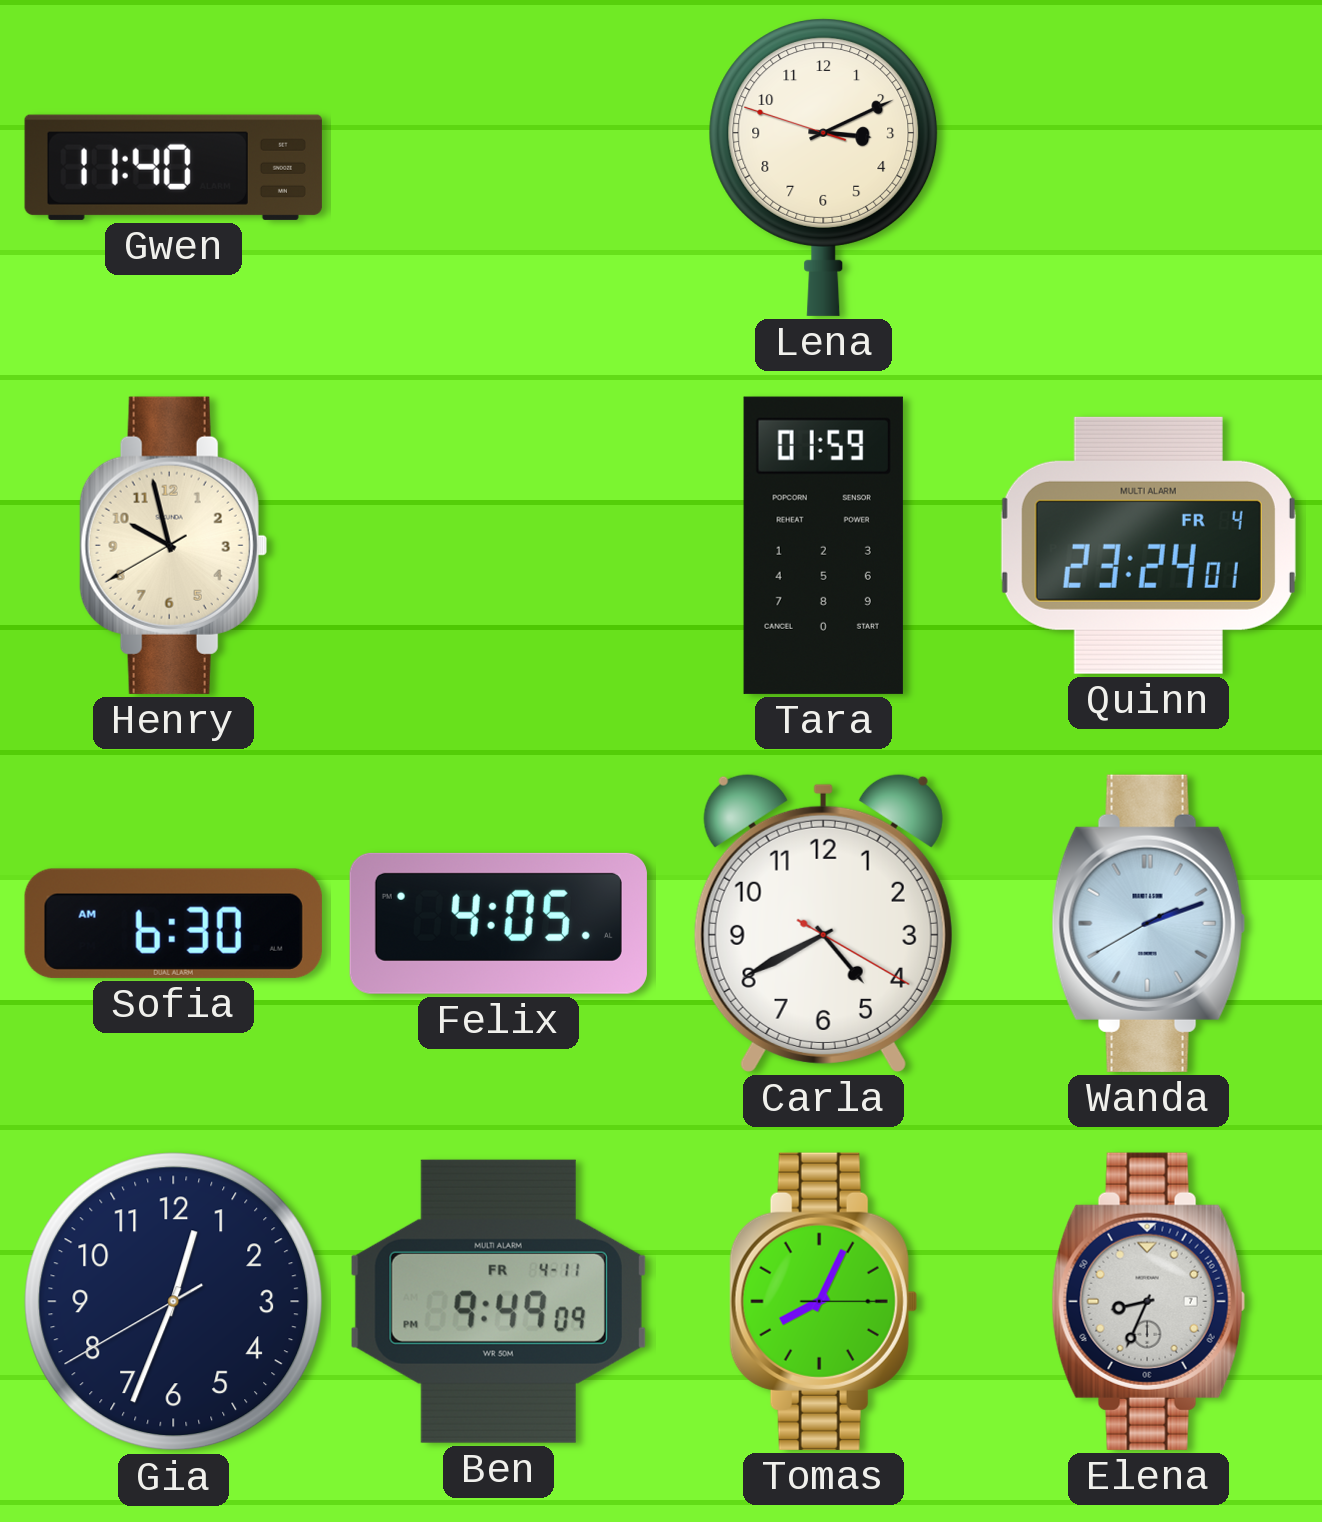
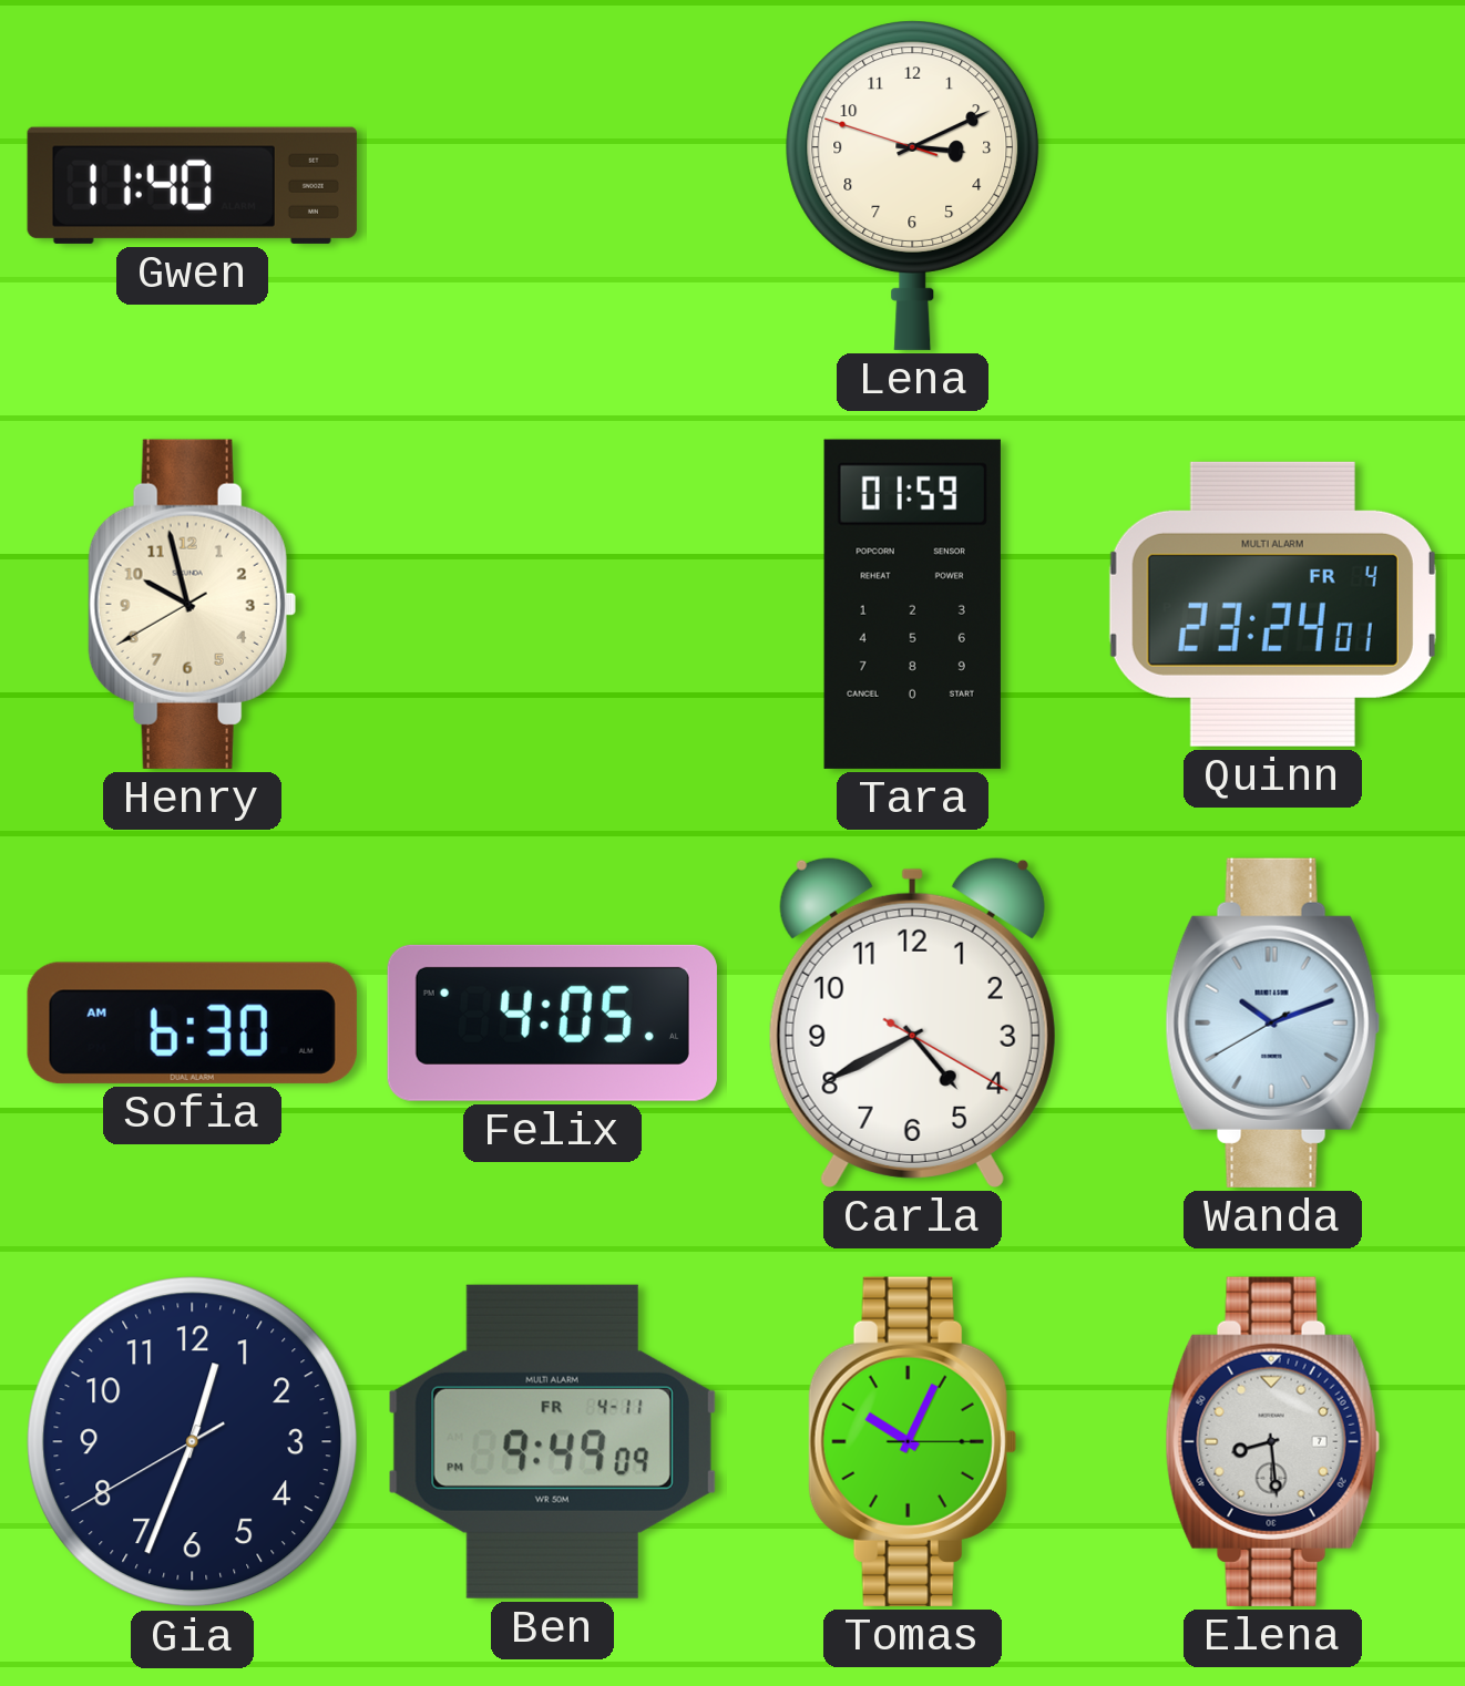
Wanda: 2:11 -> 10:11 (1272, 1022)
Tomas: 8:04 -> 10:04 (912, 1441)
Elena: 8:34 -> 8:29 (1272, 1441)
